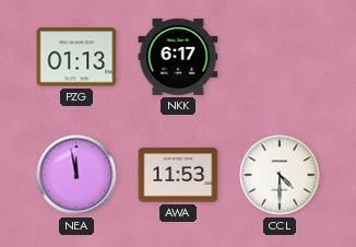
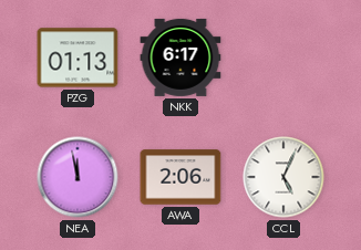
AWA: 11:53 -> 2:06 (180, 177)
CCL: 4:30 -> 5:04 (283, 177)
